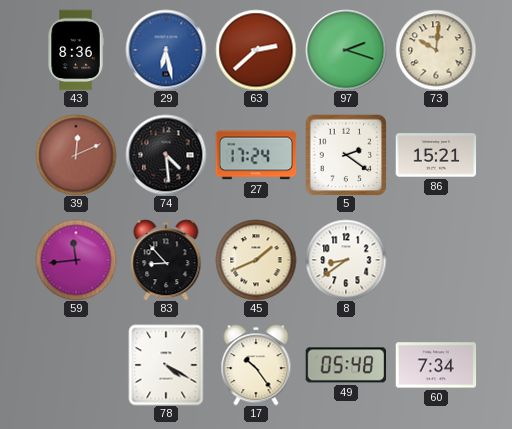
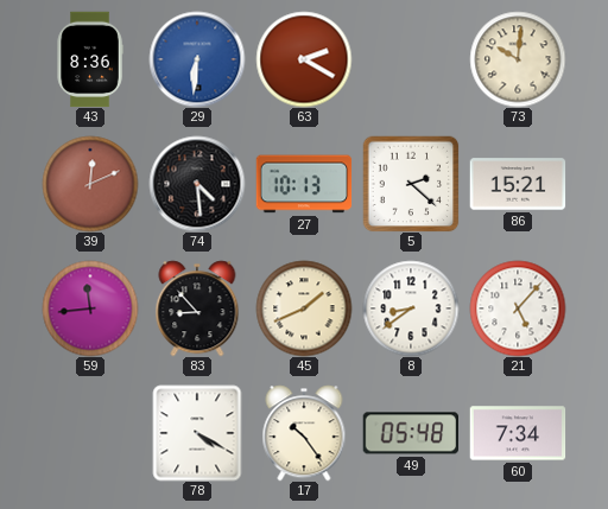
29: 6:28 -> 6:31 (197, 59)
63: 2:38 -> 2:20 (304, 59)
97: 2:18 -> none (346, 50)
27: 17:24 -> 10:13 (304, 184)
5: 2:21 -> 2:22 (411, 184)
21: none -> 5:07 (518, 308)
